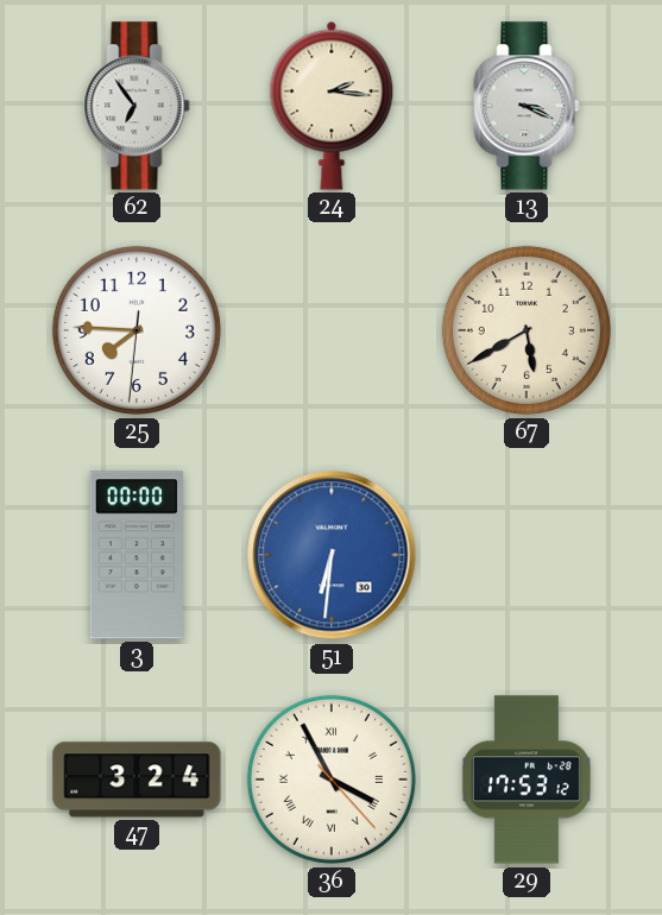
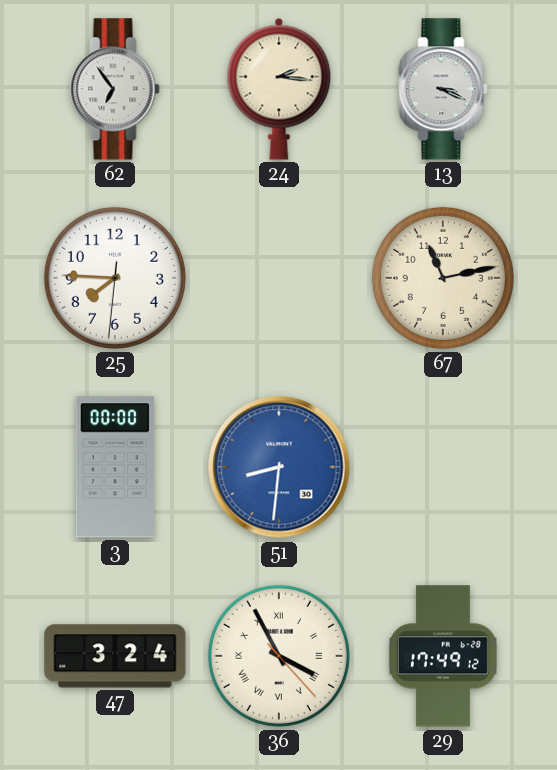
67: 5:40 -> 11:13 (443, 278)
51: 6:31 -> 8:31 (279, 467)
29: 17:53 -> 17:49 (443, 656)
